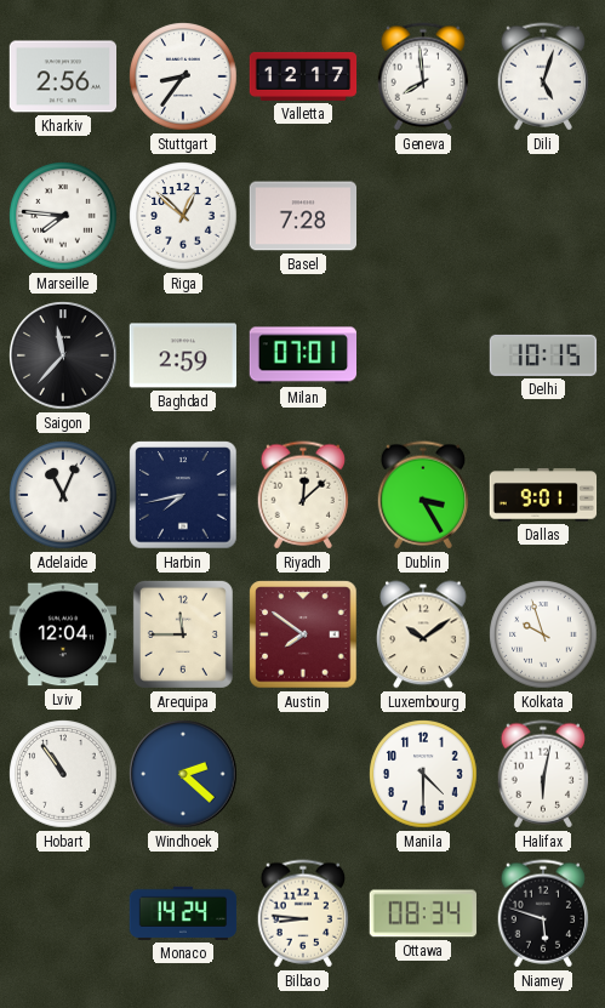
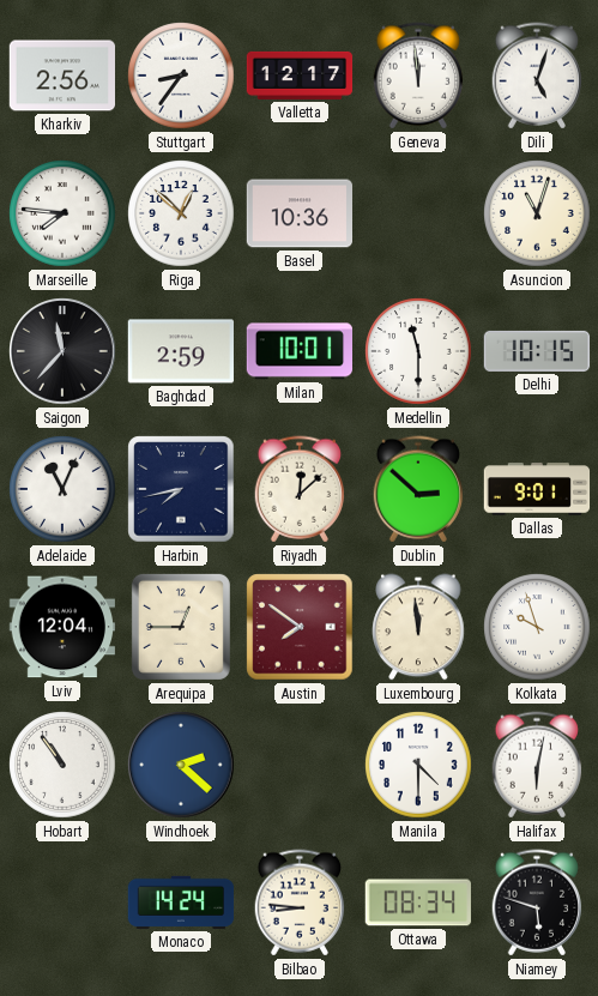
Geneva: 7:59 -> 11:59 (418, 76)
Basel: 7:28 -> 10:36 (298, 213)
Asuncion: none -> 11:03 (537, 213)
Milan: 07:01 -> 10:01 (298, 351)
Medellin: none -> 11:30 (418, 351)
Dublin: 3:25 -> 2:52 (418, 489)
Arequipa: 11:45 -> 12:45 (181, 627)
Luxembourg: 10:09 -> 11:59 (418, 627)
